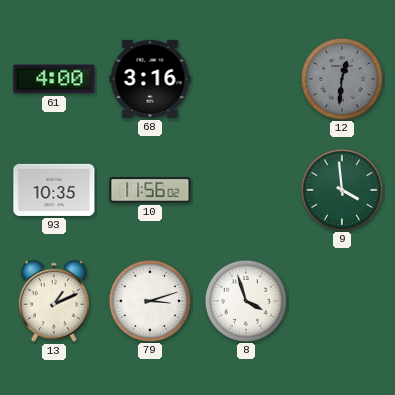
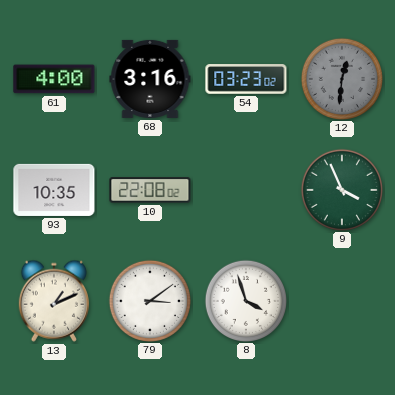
54: none -> 03:23 (246, 79)
10: 11:56 -> 22:08 (150, 190)
9: 3:59 -> 3:56 (341, 189)
79: 3:12 -> 3:09 (149, 300)
